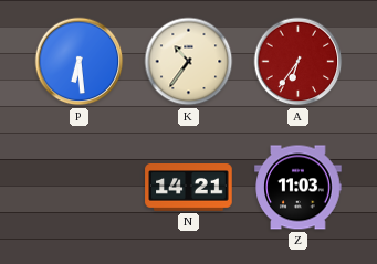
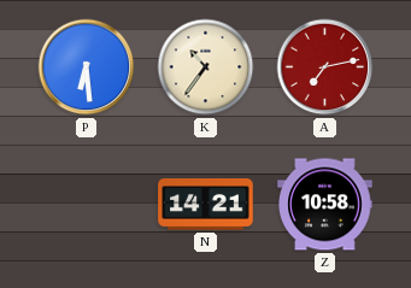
A: 6:36 -> 7:13 (325, 67)
Z: 11:03 -> 10:58 (325, 205)
